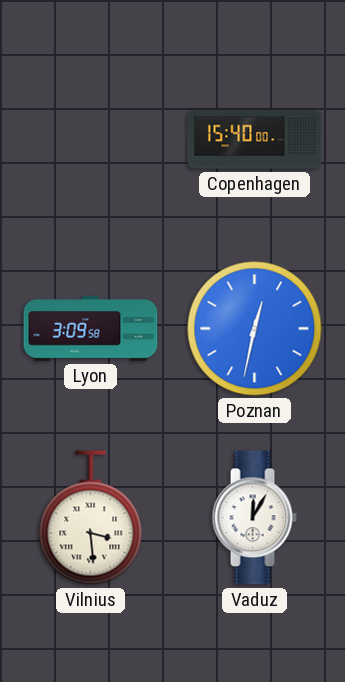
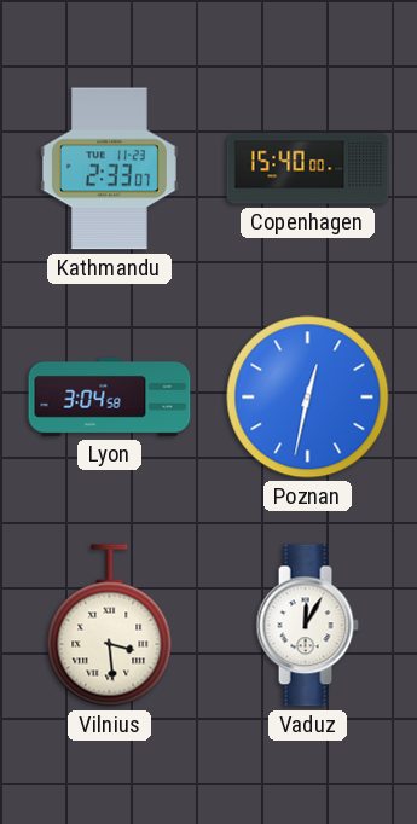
Kathmandu: none -> 2:33 (109, 169)
Lyon: 3:09 -> 3:04 (110, 396)
